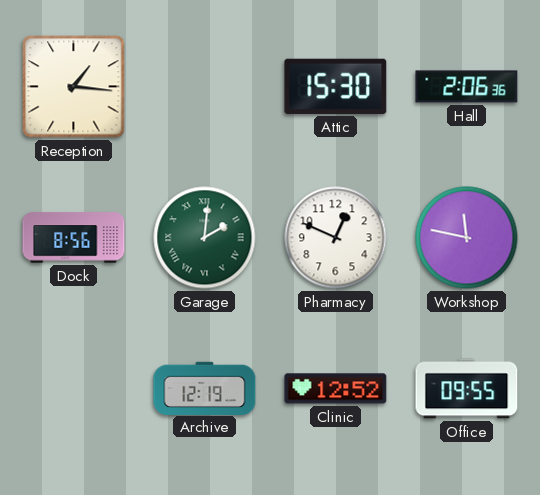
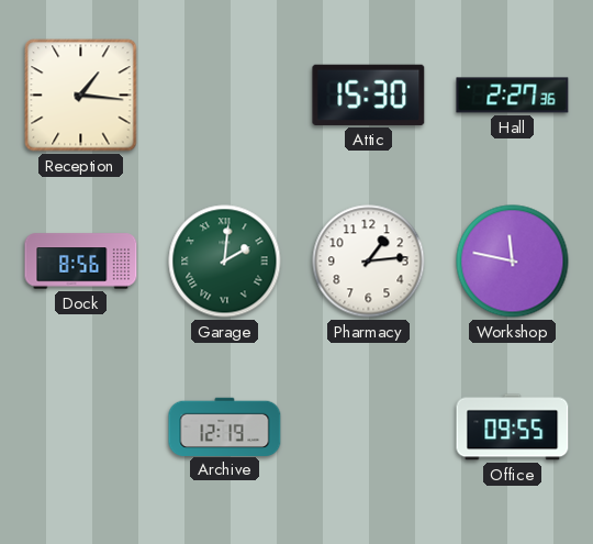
Hall: 2:06 -> 2:27 (513, 96)
Pharmacy: 12:49 -> 1:14 (369, 262)
Clinic: 12:52 -> none (336, 389)
